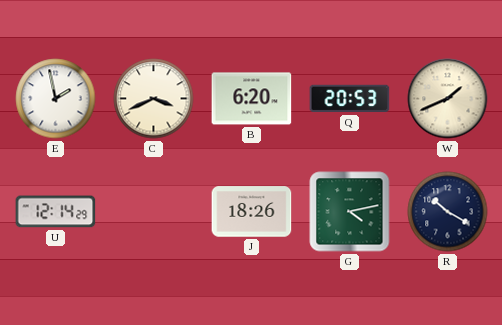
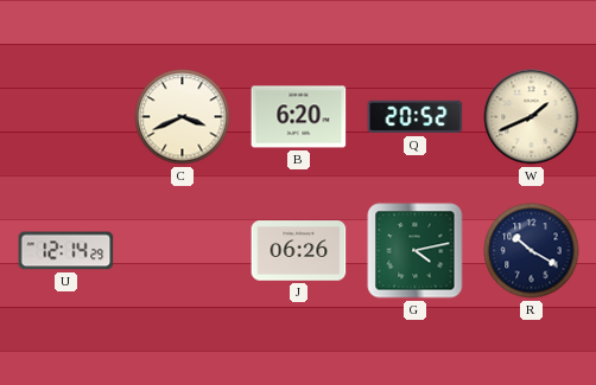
E: 1:58 -> none (56, 99)
Q: 20:53 -> 20:52 (416, 117)
J: 18:26 -> 06:26 (299, 251)
